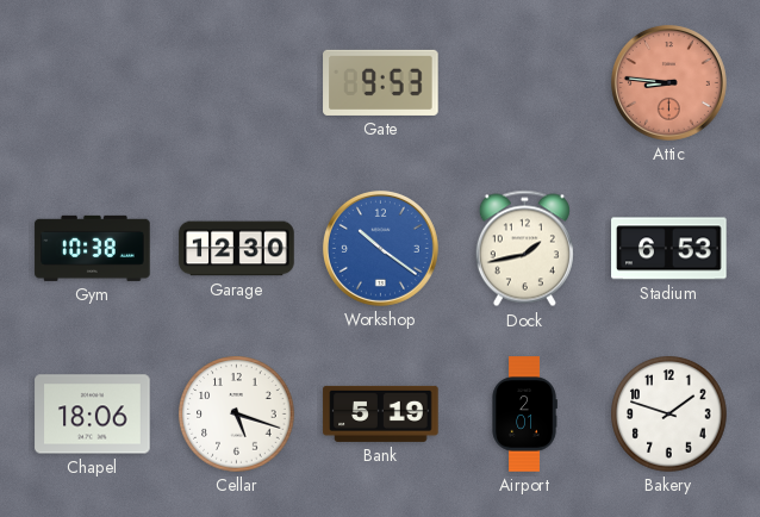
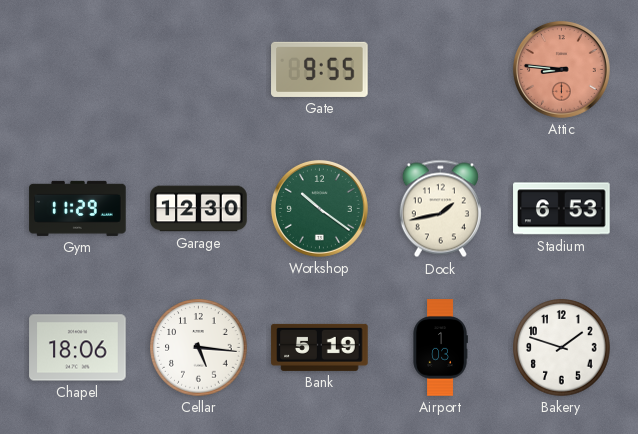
Gate: 9:53 -> 9:55 (320, 69)
Gym: 10:38 -> 11:29 (78, 208)
Workshop dial: blue -> green (319, 208)
Cellar: 5:18 -> 5:16 (199, 348)
Airport: 2:01 -> 1:03 (440, 348)
